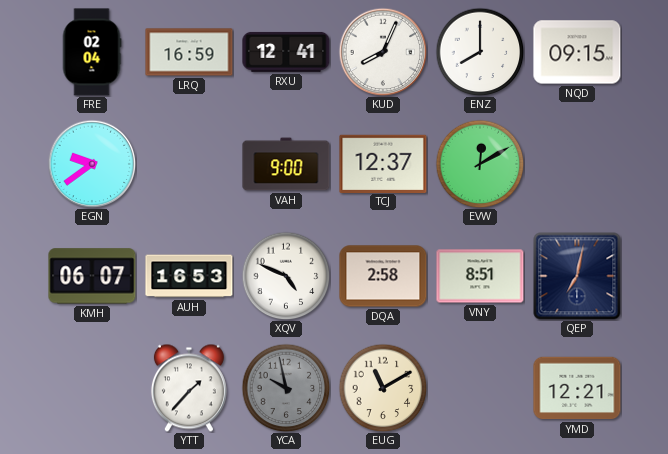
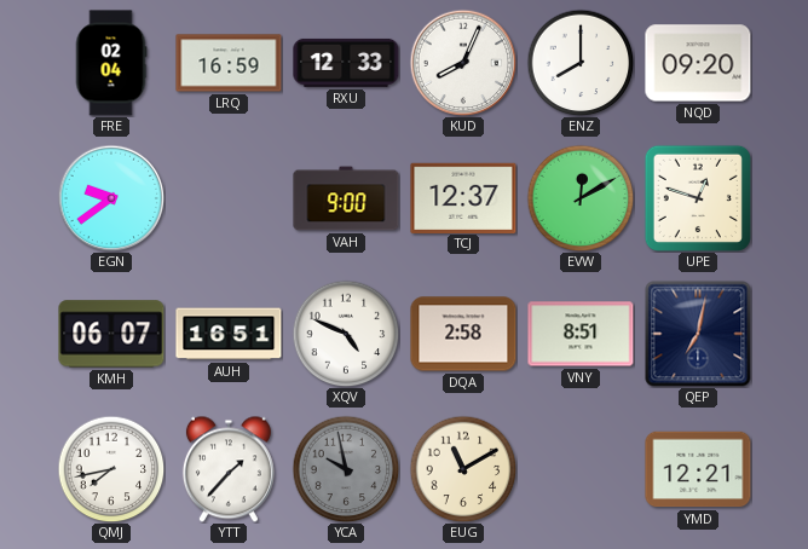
RXU: 12:41 -> 12:33 (346, 63)
NQD: 09:15 -> 09:20 (698, 63)
UPE: none -> 12:48 (698, 198)
AUH: 16:53 -> 16:51 (229, 334)
QMJ: none -> 7:43 (111, 469)
